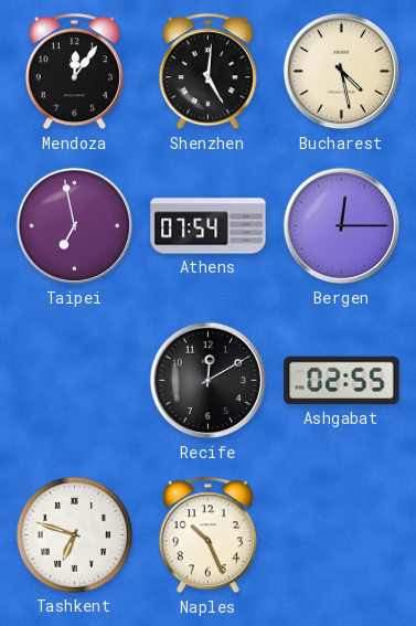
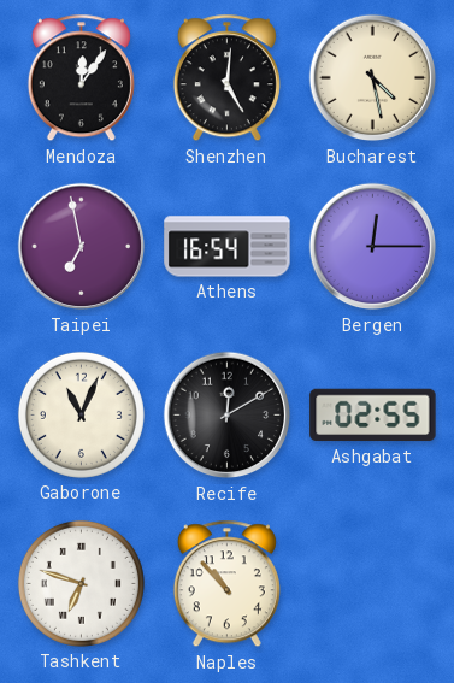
Athens: 07:54 -> 16:54 (228, 247)
Gaborone: none -> 11:04 (81, 414)
Naples: 10:26 -> 10:53 (226, 584)
